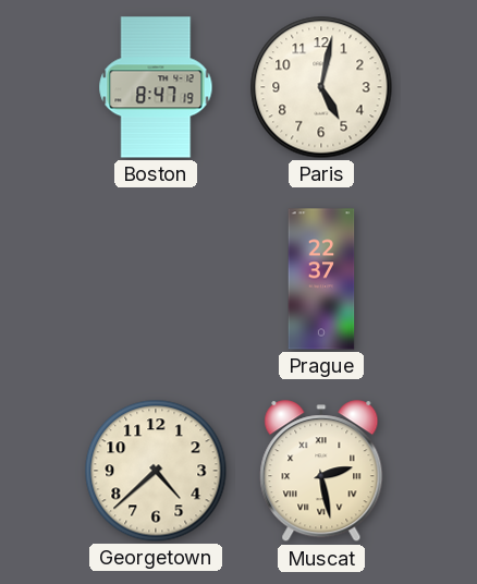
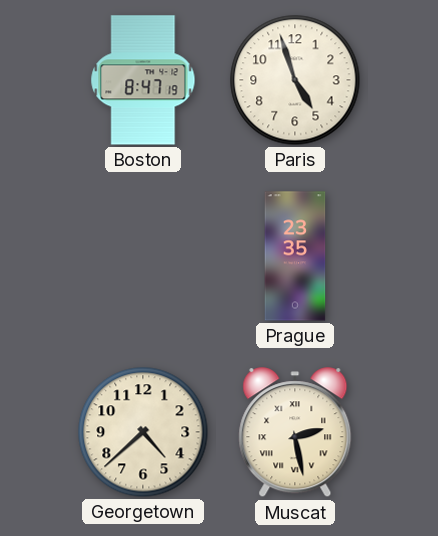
Paris: 5:02 -> 4:57 (295, 80)
Prague: 22:37 -> 23:35 (295, 256)
